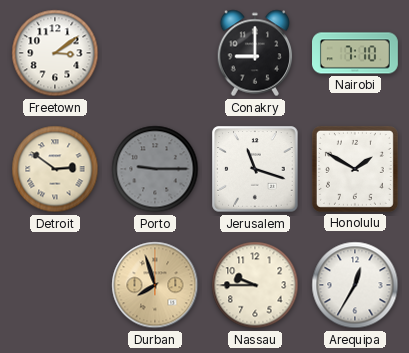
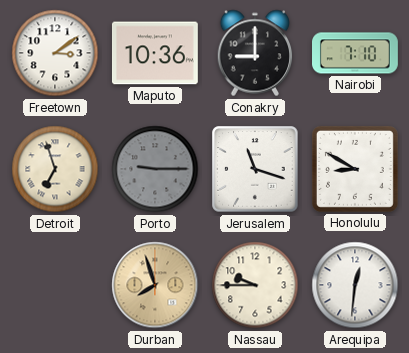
Maputo: none -> 10:36 (155, 53)
Detroit: 2:51 -> 6:57 (55, 169)
Honolulu: 1:50 -> 8:50 (355, 169)
Arequipa: 12:35 -> 12:31 (355, 285)
